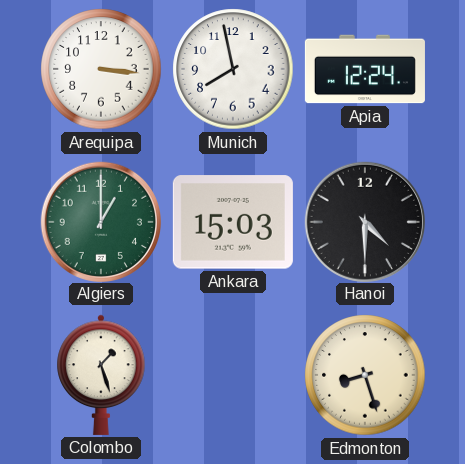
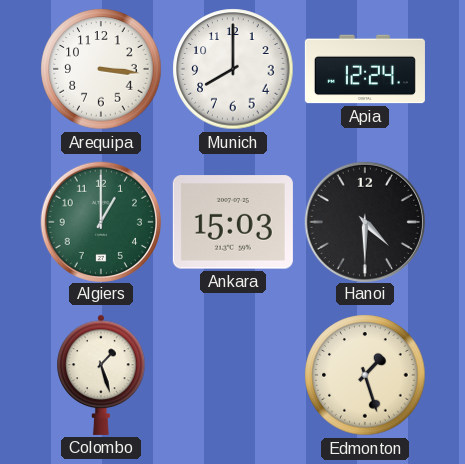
Munich: 7:58 -> 8:00 (233, 69)
Edmonton: 8:27 -> 1:27 (365, 375)
